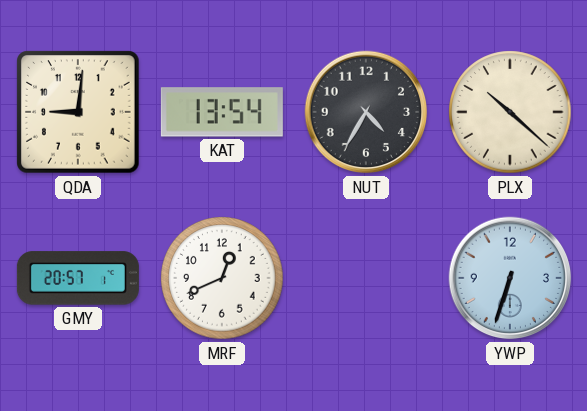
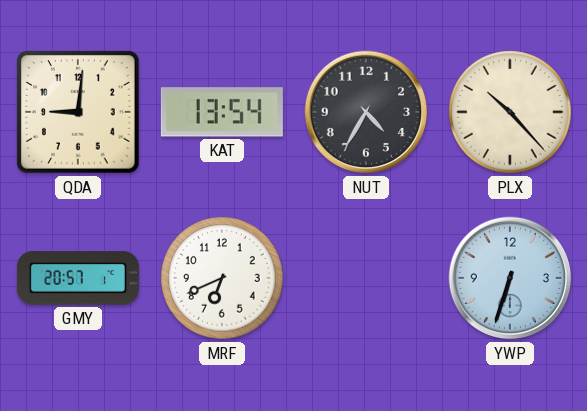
PLX: 10:22 -> 10:23 (510, 112)
MRF: 12:41 -> 6:41 (222, 278)
